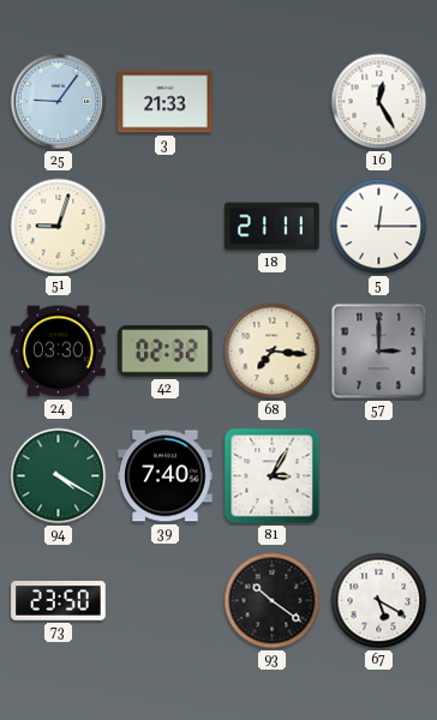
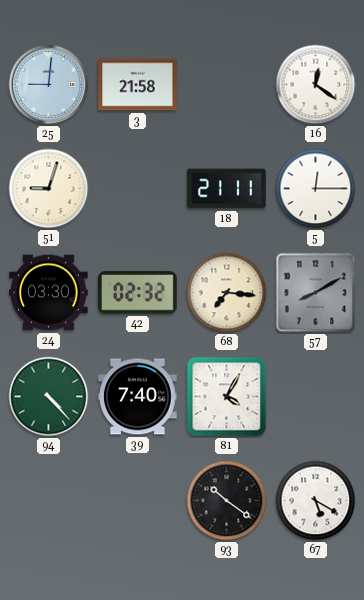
25: 9:06 -> 9:01 (49, 85)
3: 21:33 -> 21:58 (138, 85)
16: 12:25 -> 12:21 (316, 85)
57: 3:00 -> 8:10 (316, 293)
94: 4:20 -> 4:23 (49, 397)
81: 3:05 -> 4:05 (227, 397)
73: 23:50 -> none (59, 601)
